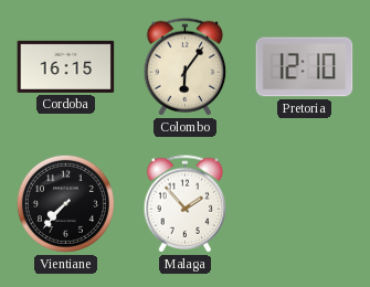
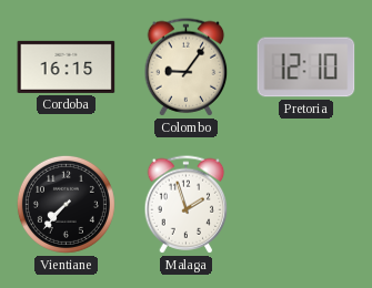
Colombo: 6:06 -> 9:06 (187, 68)
Malaga: 1:53 -> 1:57 (187, 205)
